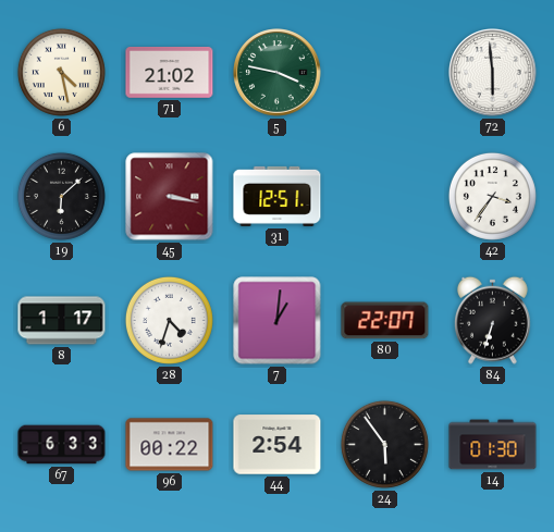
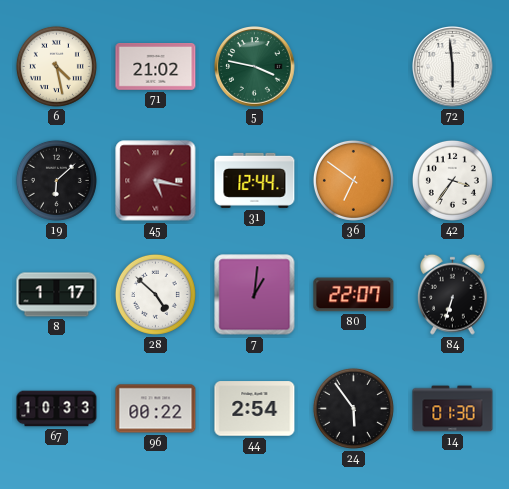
45: 3:17 -> 5:17 (156, 181)
31: 12:51 -> 12:44 (255, 180)
36: none -> 6:51 (353, 180)
28: 4:33 -> 4:52 (155, 294)
67: 6:33 -> 10:33 (57, 409)
